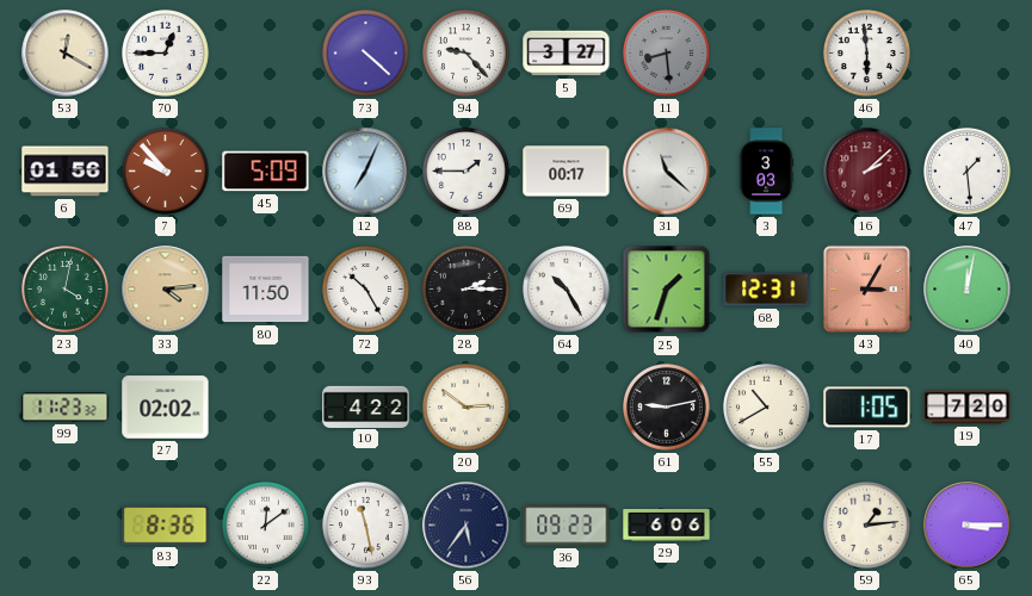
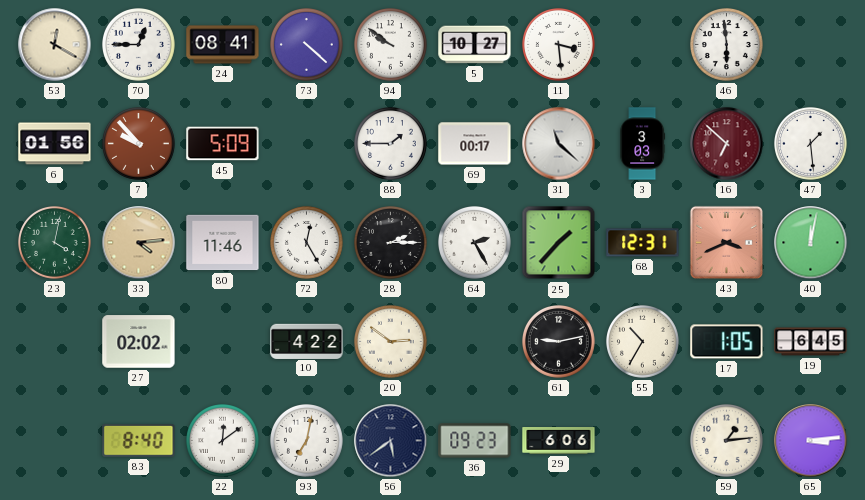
24: none -> 08:41 (223, 45)
94: 9:23 -> 9:51 (391, 45)
5: 3:27 -> 10:27 (475, 45)
11: 8:29 -> 3:29 (559, 45)
11 dial: grey -> white (559, 45)
12: 7:04 -> none (366, 172)
16: 2:08 -> 6:52 (727, 144)
80: 11:50 -> 11:46 (223, 243)
72: 10:25 -> 12:25 (307, 243)
64: 10:25 -> 2:25 (475, 243)
25: 1:33 -> 1:37 (559, 243)
43: 3:05 -> 3:41 (726, 242)
99: 11:23 -> none (66, 408)
55: 10:40 -> 10:35 (643, 342)
19: 7:20 -> 6:45 (811, 342)
83: 8:36 -> 8:40 (139, 440)
93: 11:28 -> 7:02 (307, 441)
56: 5:36 -> 5:39 (391, 441)
65: 3:15 -> 3:14 (811, 441)
